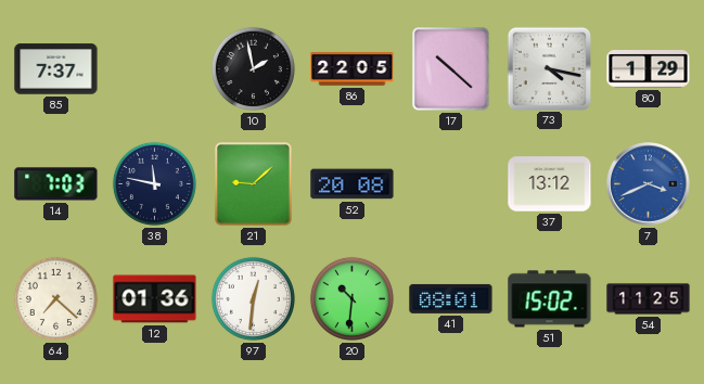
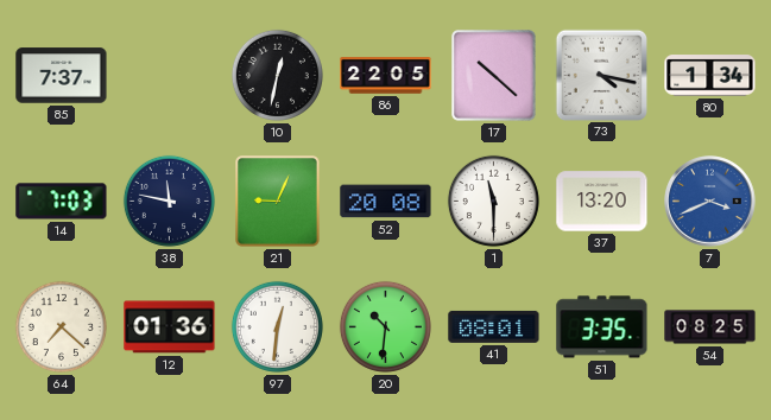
10: 1:58 -> 12:32 (277, 75)
80: 1:29 -> 1:34 (710, 76)
21: 9:08 -> 9:04 (278, 202)
1: none -> 11:30 (493, 201)
37: 13:12 -> 13:20 (602, 202)
51: 15:02 -> 3:35 (602, 327)
54: 11:25 -> 08:25 (710, 327)
